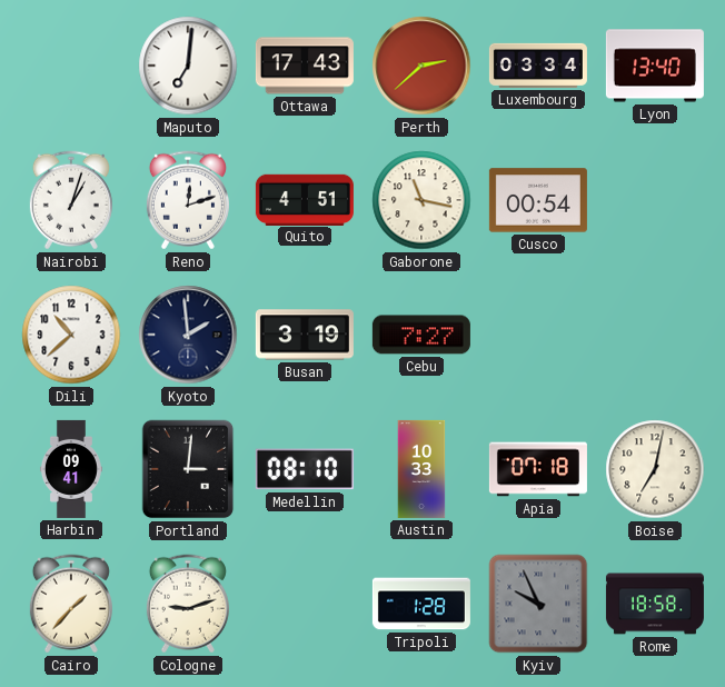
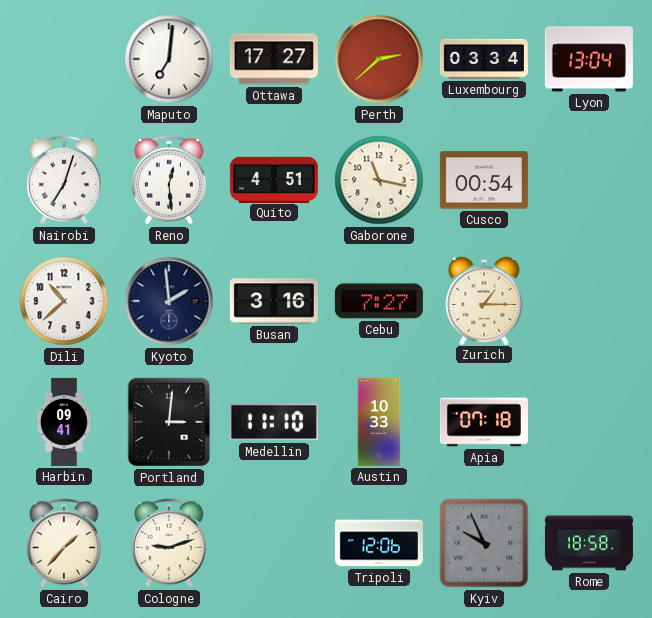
Ottawa: 17:43 -> 17:27 (274, 59)
Lyon: 13:40 -> 13:04 (589, 59)
Nairobi: 1:03 -> 7:03 (64, 180)
Reno: 12:12 -> 12:29 (169, 180)
Busan: 3:19 -> 3:16 (274, 301)
Zurich: none -> 1:15 (484, 300)
Medellin: 08:10 -> 11:10 (274, 422)
Boise: 7:02 -> none (655, 469)
Tripoli: 1:28 -> 12:06 (379, 543)
